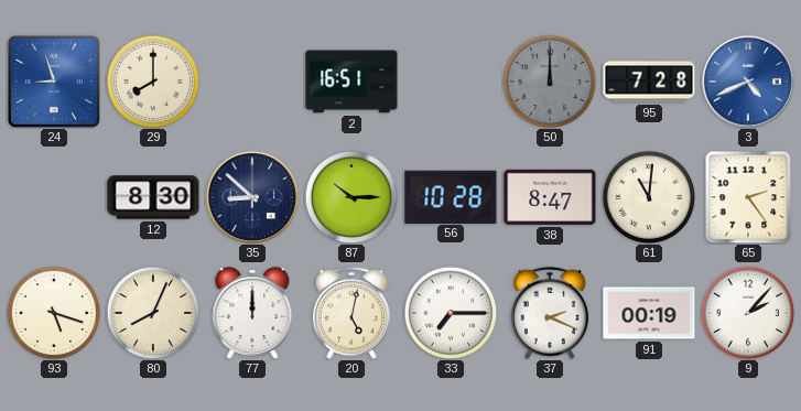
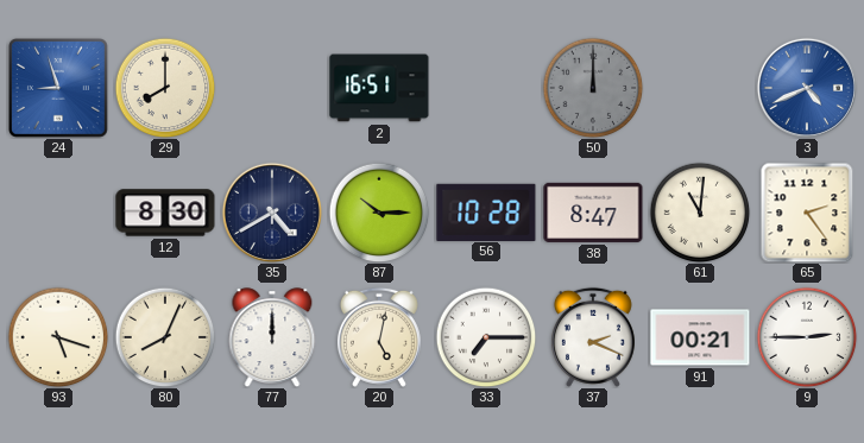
95: 7:28 -> none (649, 82)
35: 8:52 -> 4:40 (271, 211)
91: 00:19 -> 00:21 (700, 337)
9: 2:07 -> 2:45 (807, 337)
